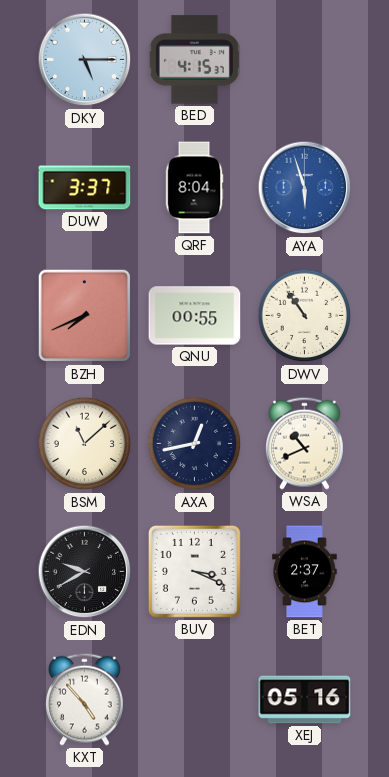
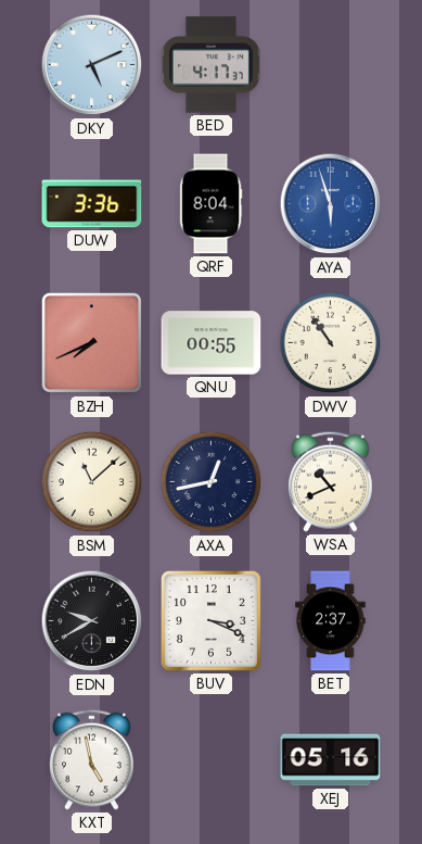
DKY: 5:15 -> 5:11 (92, 65)
BED: 4:15 -> 4:17 (210, 65)
DUW: 3:37 -> 3:36 (92, 204)
KXT: 4:53 -> 4:58 (92, 759)
